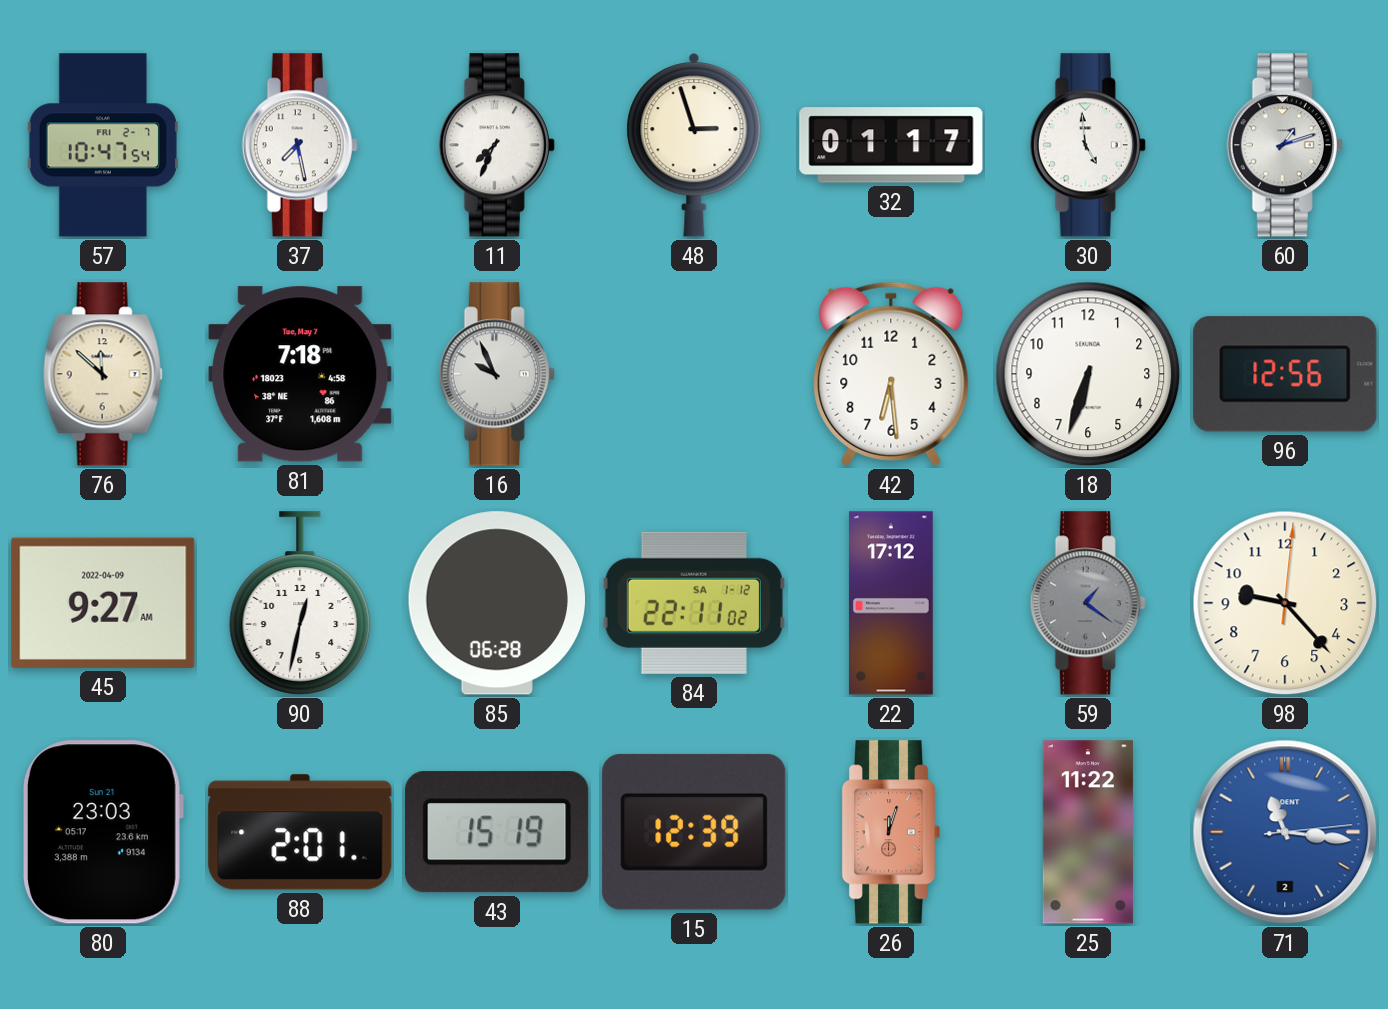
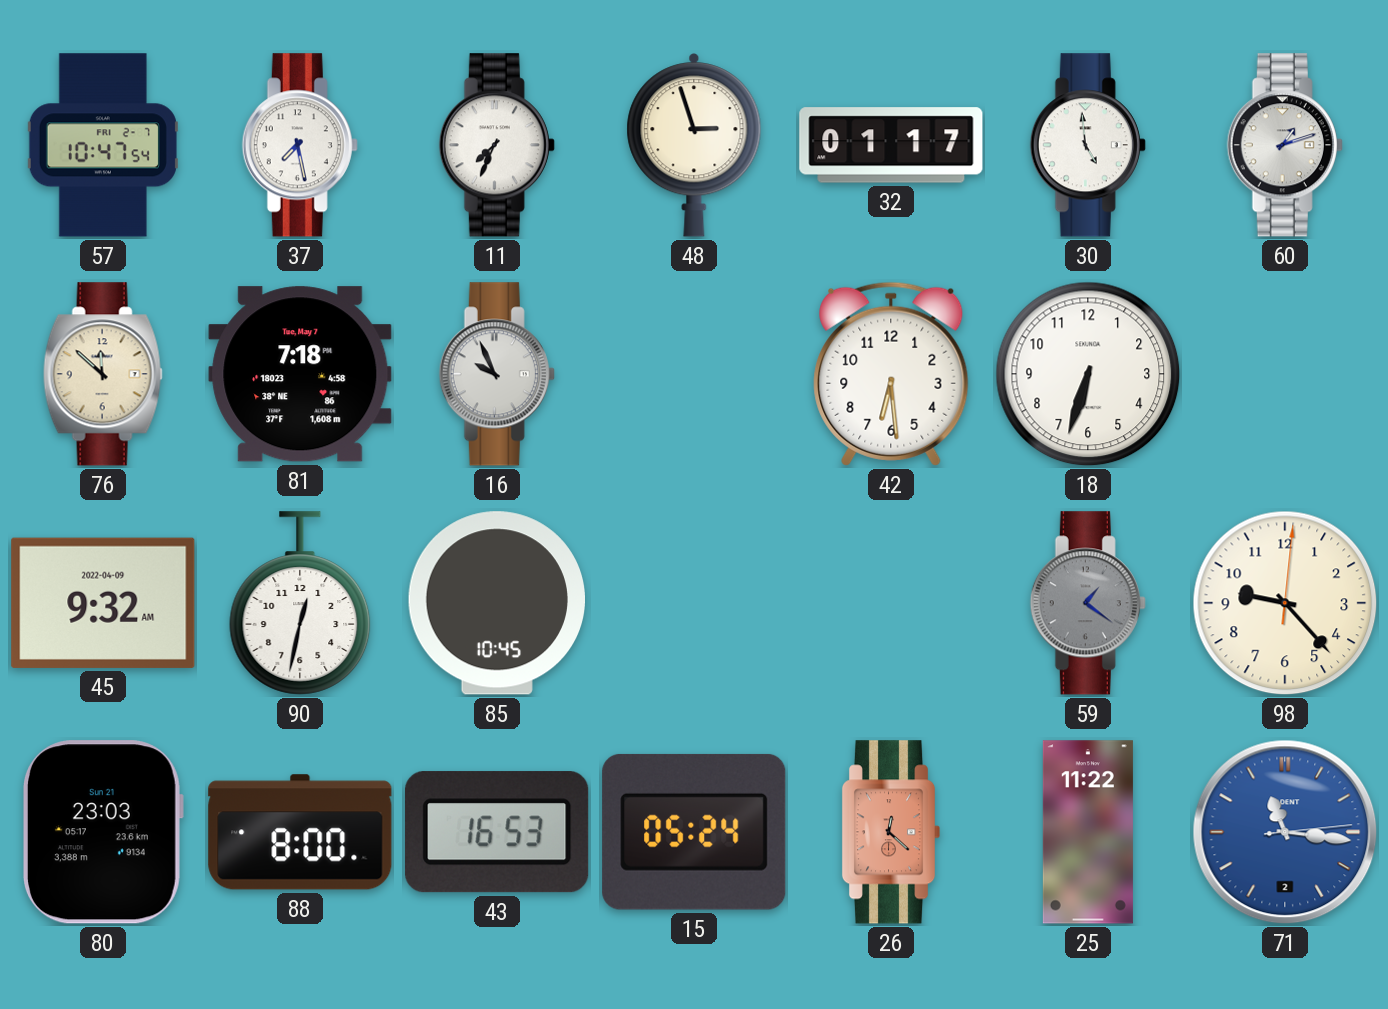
96: 12:56 -> none (1285, 374)
45: 9:27 -> 9:32 (103, 603)
85: 06:28 -> 10:45 (496, 603)
84: 22:11 -> none (694, 603)
22: 17:12 -> none (891, 603)
88: 2:01 -> 8:00 (300, 832)
43: 15:19 -> 16:53 (497, 832)
15: 12:39 -> 05:24 (694, 832)
26: 12:03 -> 12:22 (891, 832)
